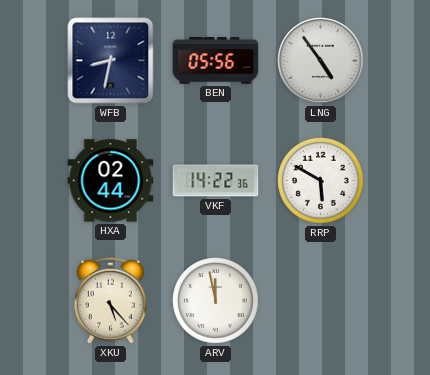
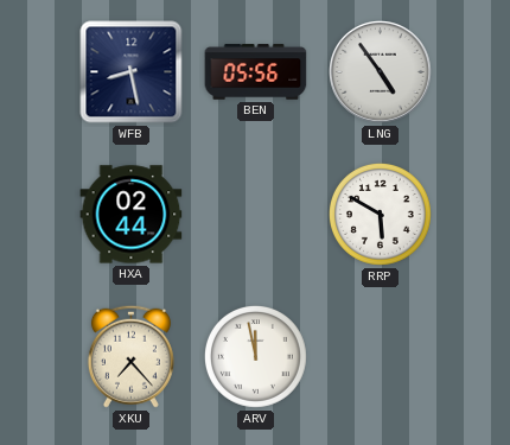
WFB: 8:32 -> 8:28 (132, 72)
VKF: 14:22 -> none (216, 181)
XKU: 5:23 -> 7:23 (130, 356)
